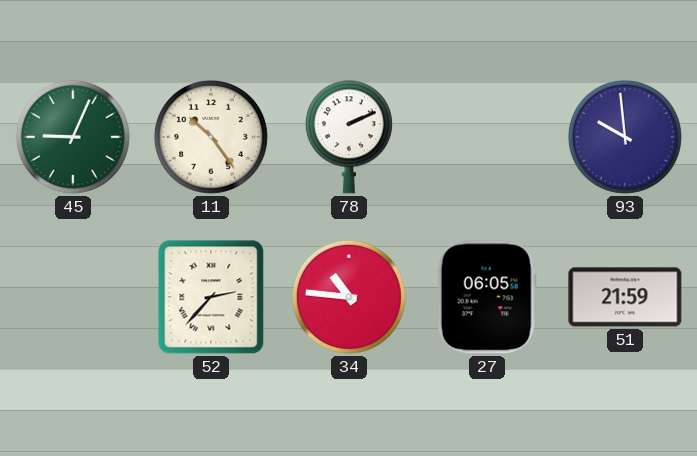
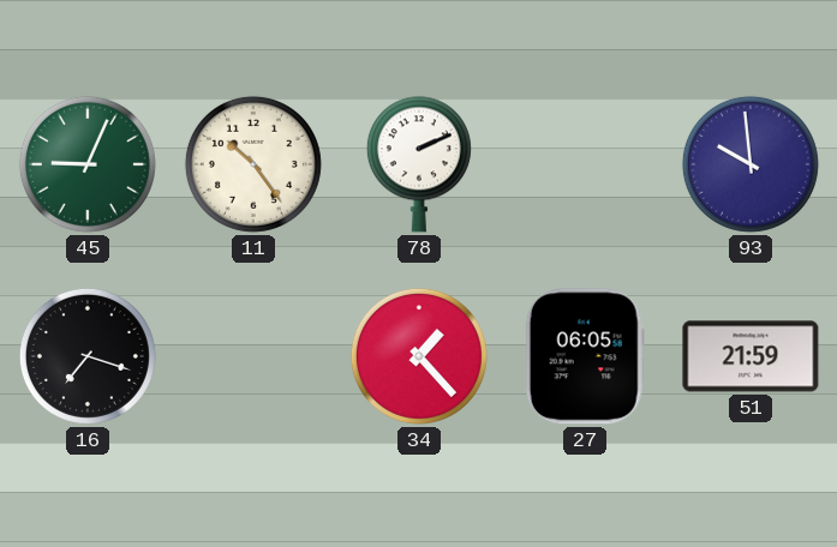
16: none -> 7:18 (88, 356)
52: 2:37 -> none (211, 297)
34: 10:46 -> 1:23 (419, 356)
